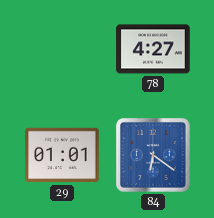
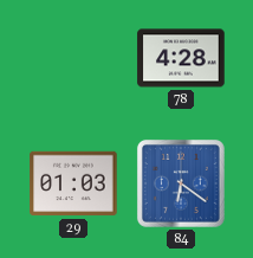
78: 4:27 -> 4:28 (181, 58)
29: 01:01 -> 01:03 (73, 183)
